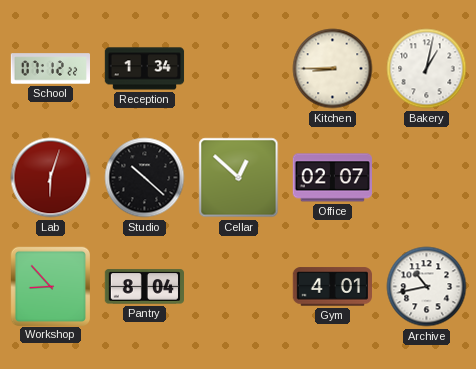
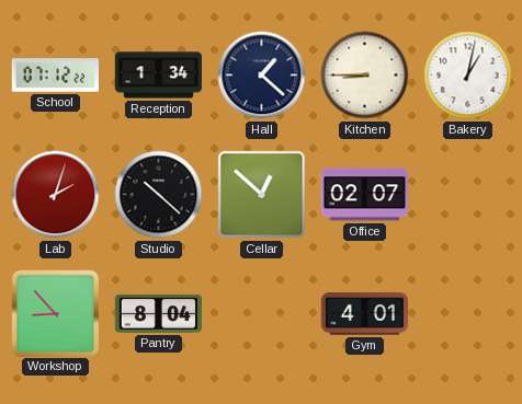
Hall: none -> 1:22 (262, 76)
Lab: 6:03 -> 2:03 (56, 195)
Archive: 10:43 -> none (427, 287)
